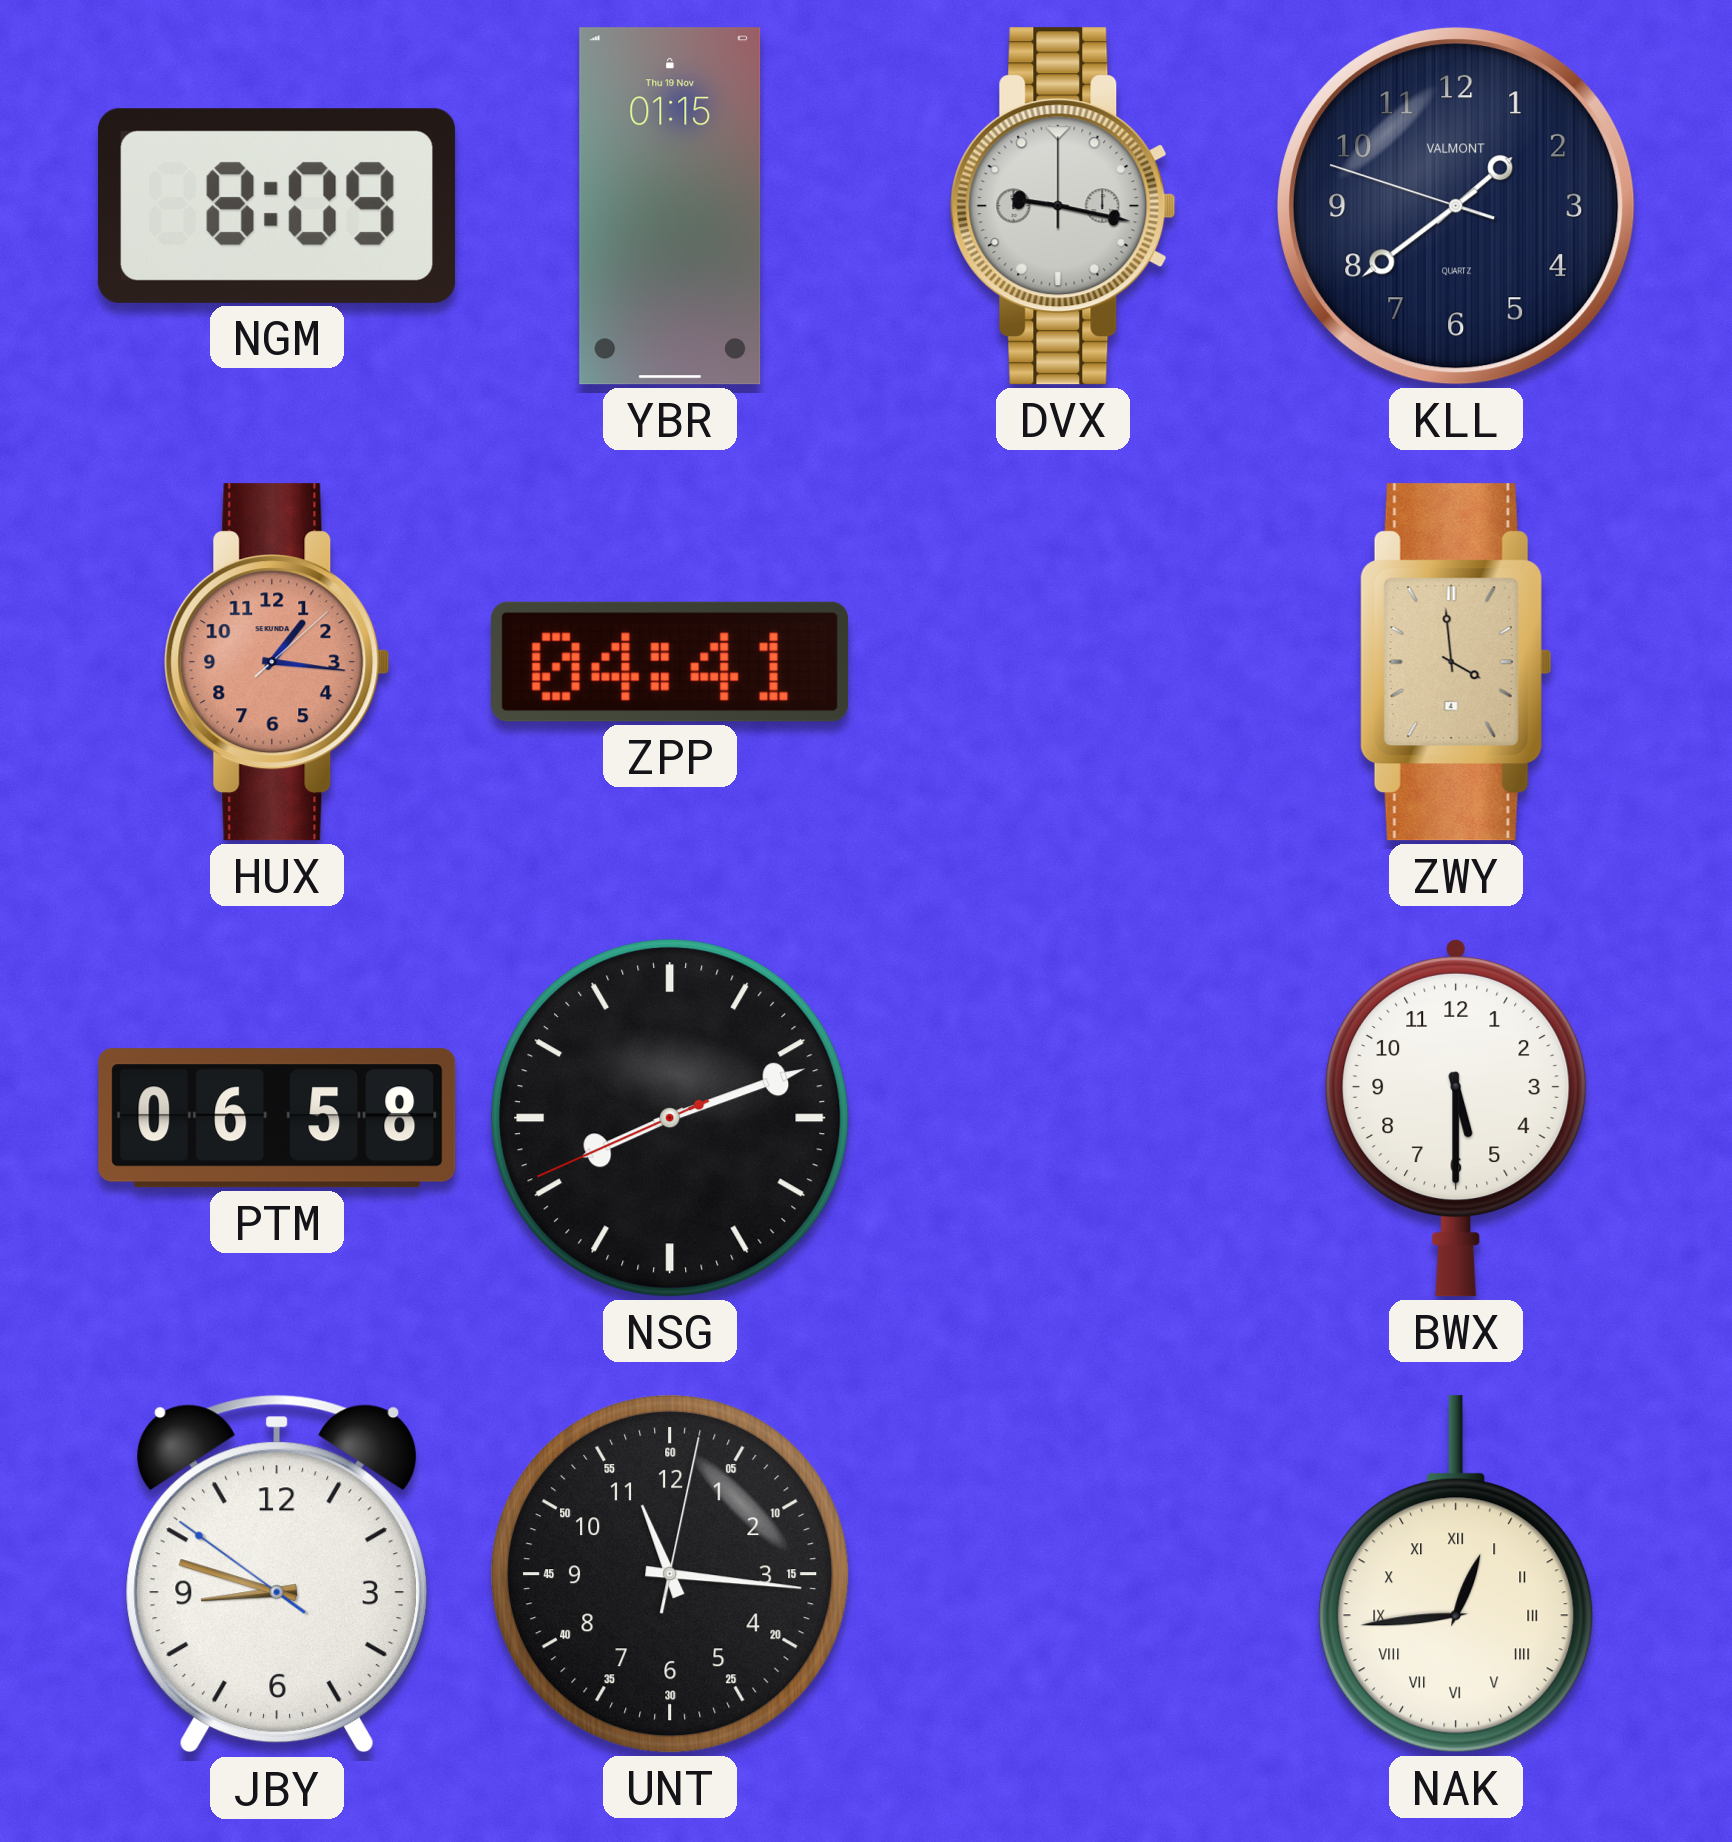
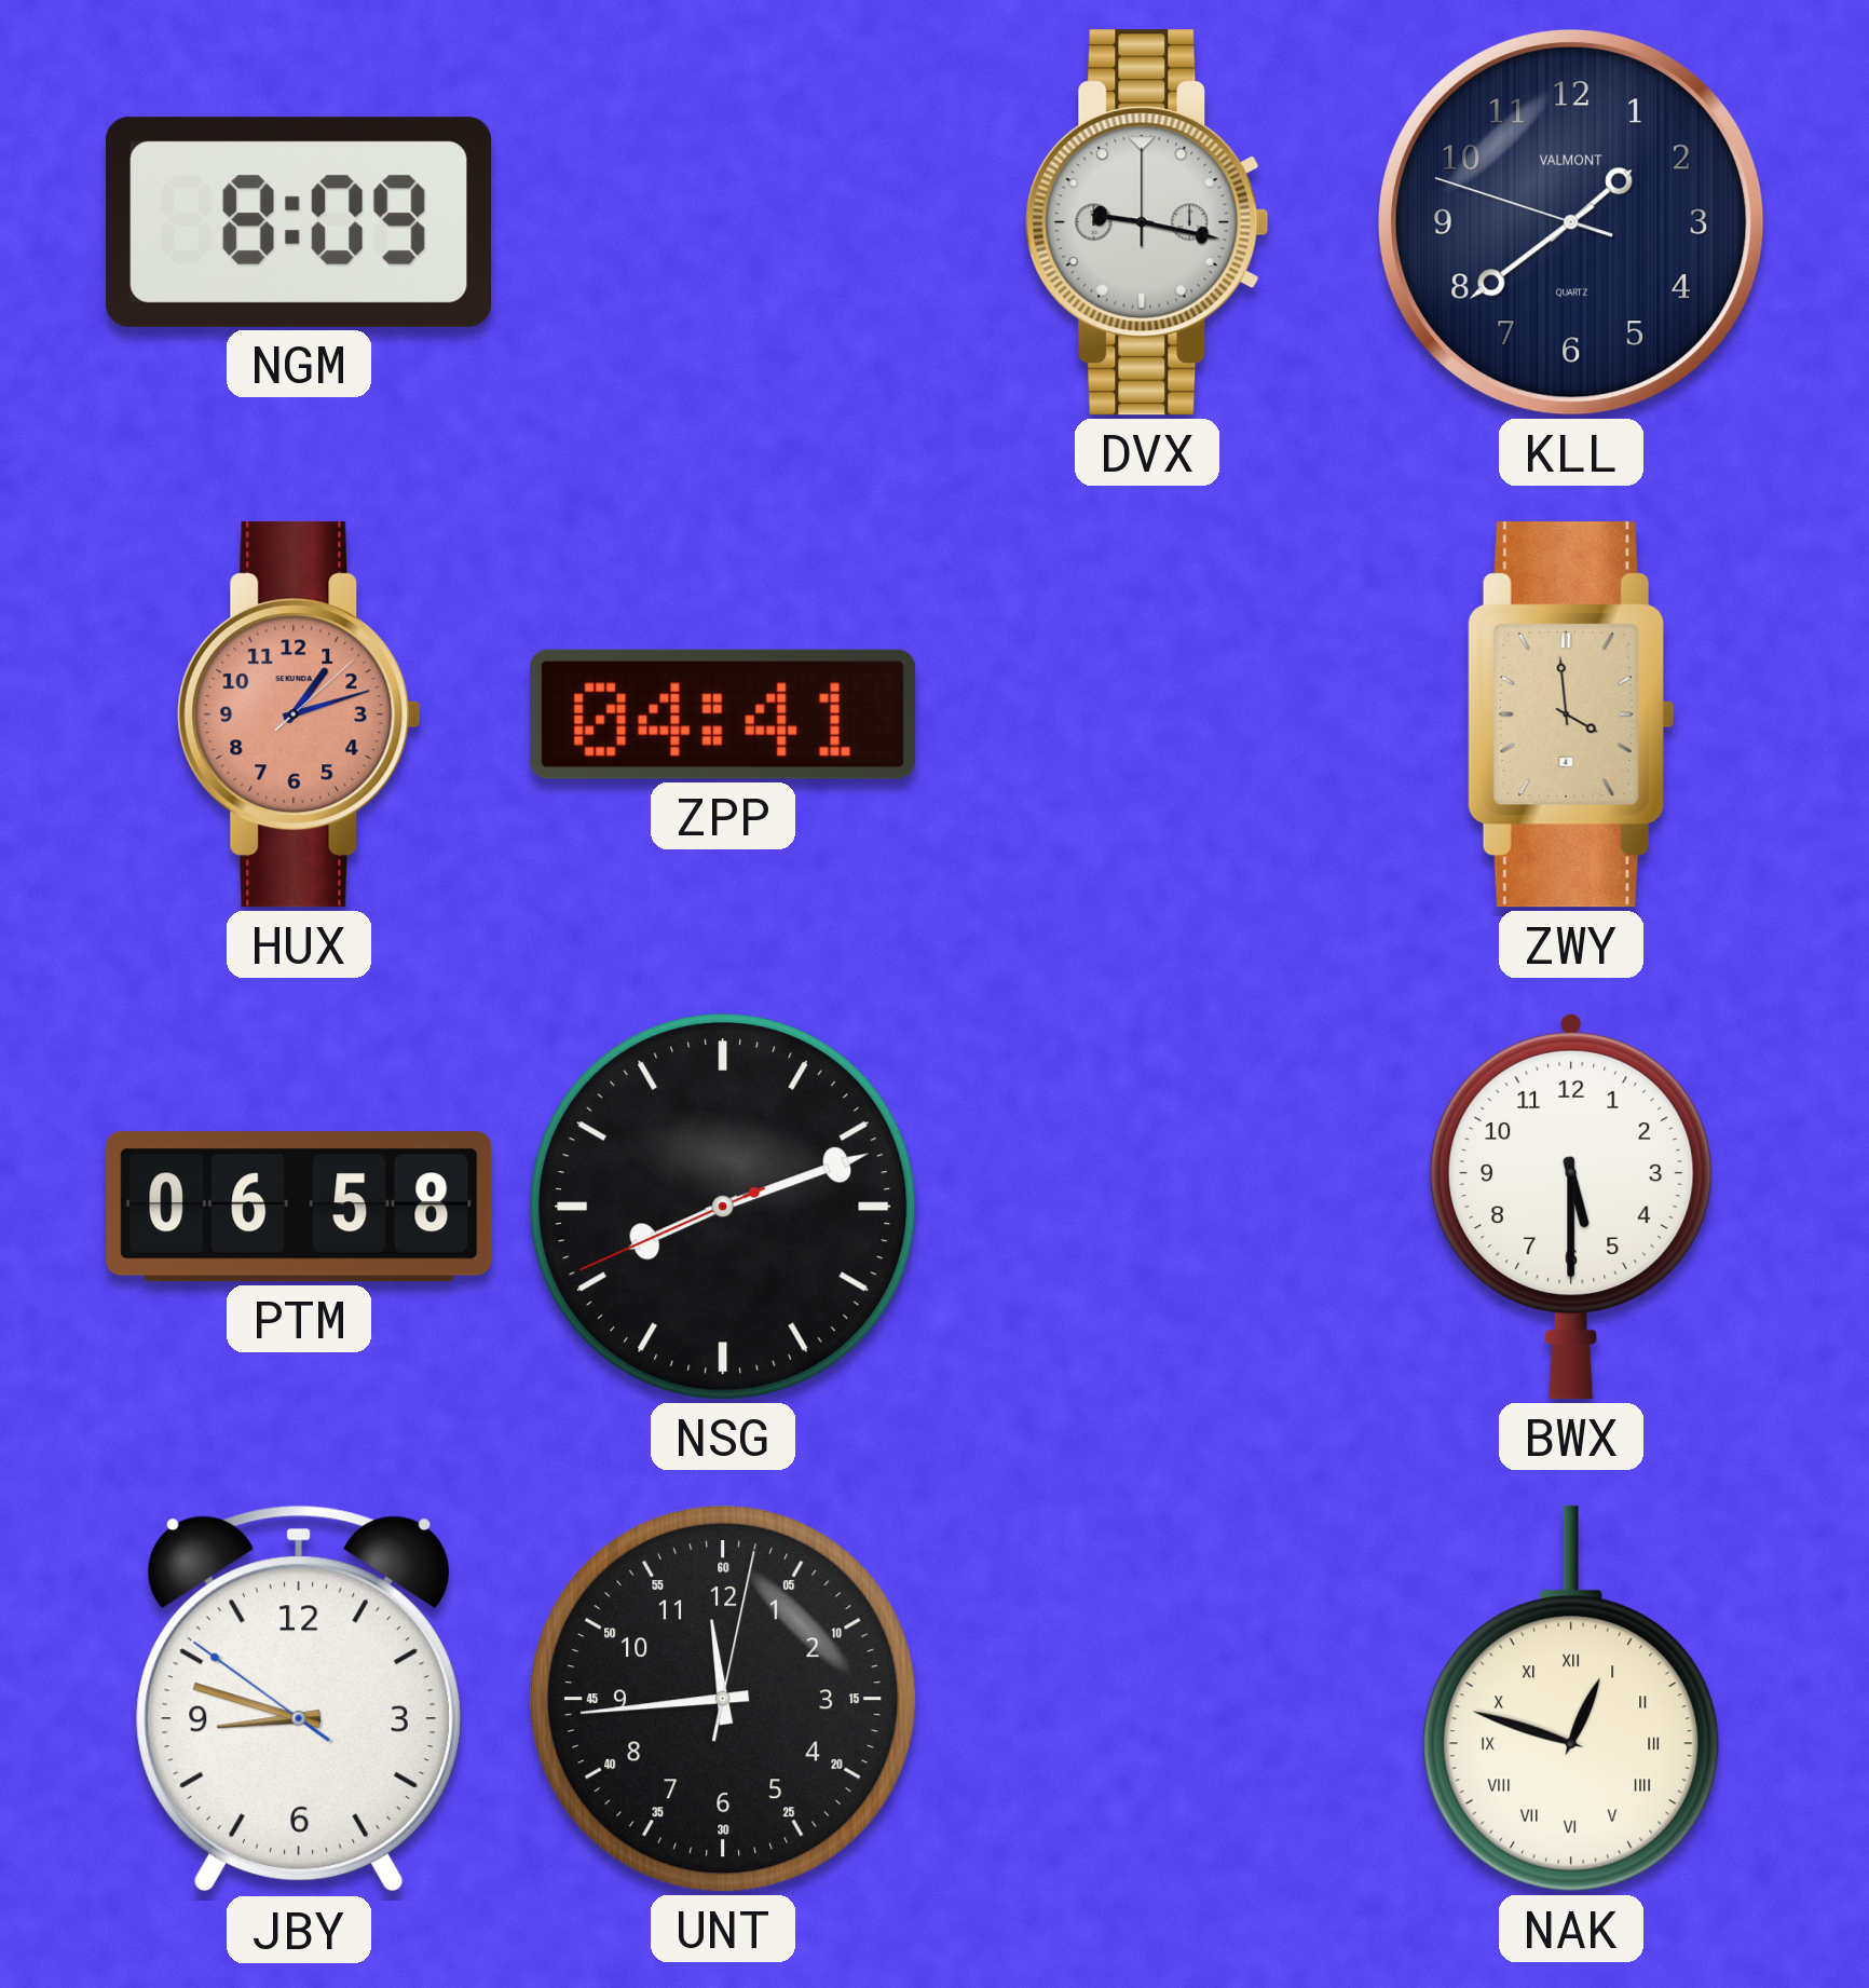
YBR: 01:15 -> none (670, 206)
HUX: 1:16 -> 1:12 (299, 714)
UNT: 11:16 -> 11:44 (723, 1699)
NAK: 12:44 -> 12:48 (1571, 1699)
